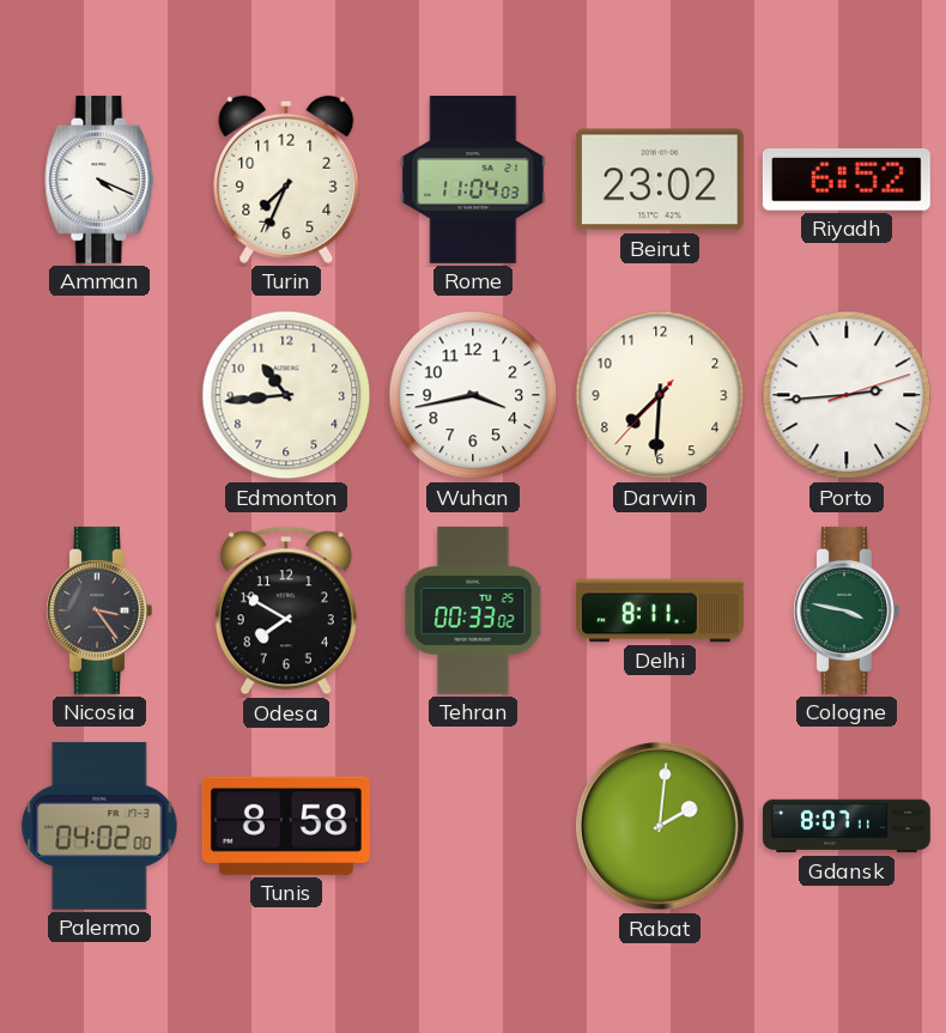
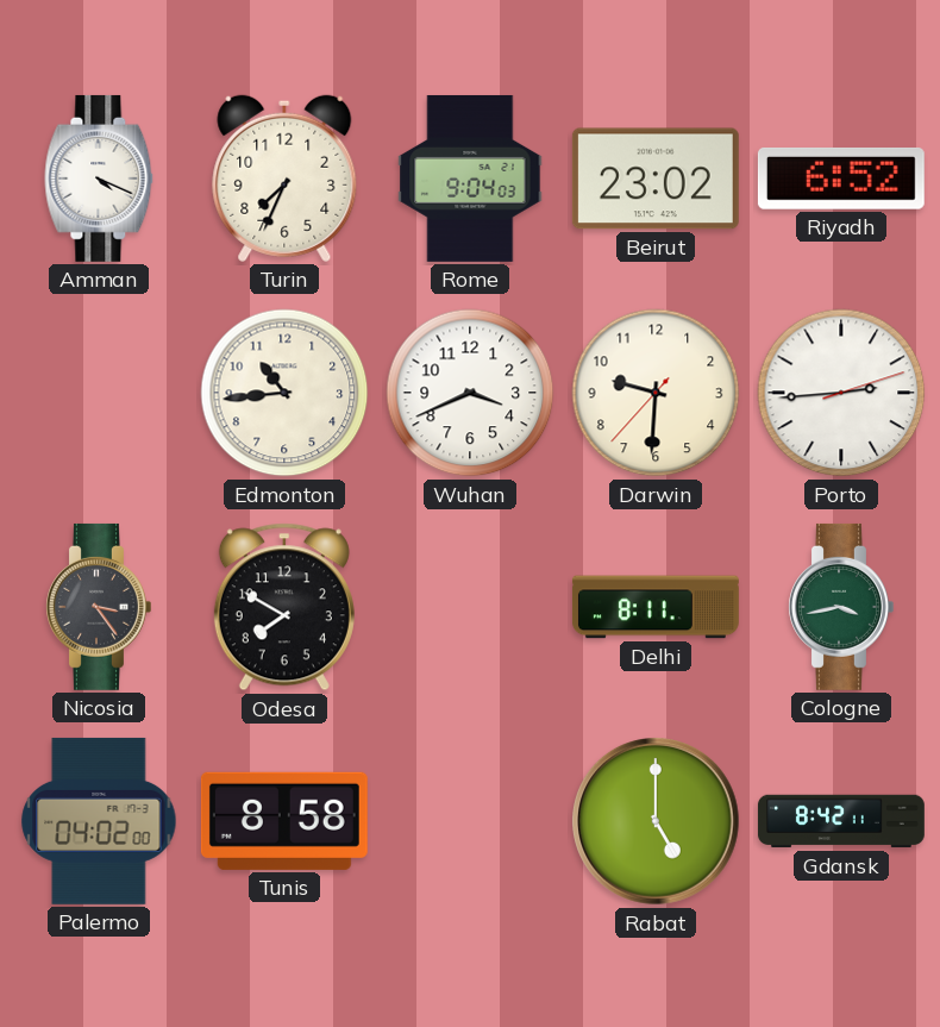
Rome: 11:04 -> 9:04 (470, 179)
Wuhan: 3:43 -> 3:41 (470, 393)
Darwin: 7:30 -> 9:30 (656, 393)
Tehran: 00:33 -> none (473, 610)
Cologne: 3:47 -> 3:43 (841, 607)
Rabat: 2:01 -> 5:00 (657, 822)
Gdansk: 8:07 -> 8:42 (841, 821)
